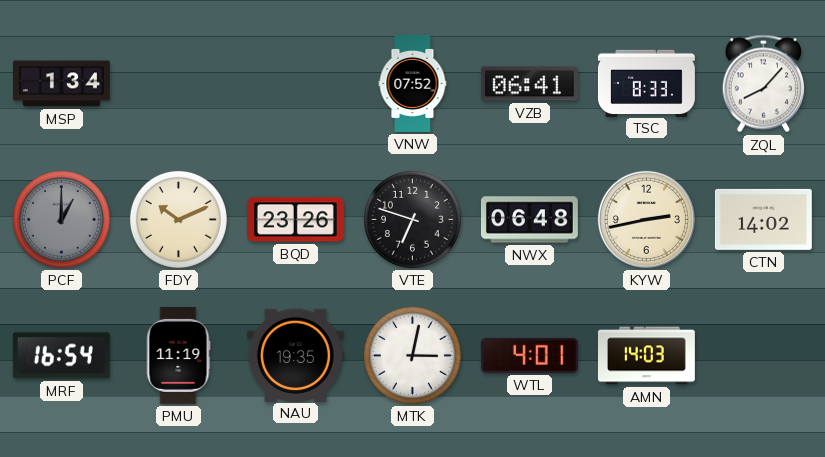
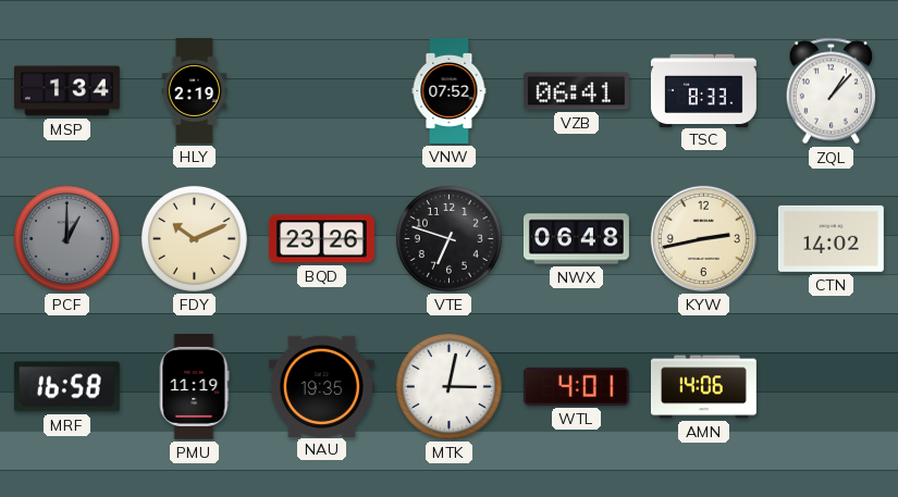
HLY: none -> 2:19 (195, 90)
ZQL: 8:07 -> 1:07 (832, 91)
MRF: 16:54 -> 16:58 (66, 387)
AMN: 14:03 -> 14:06 (703, 387)
